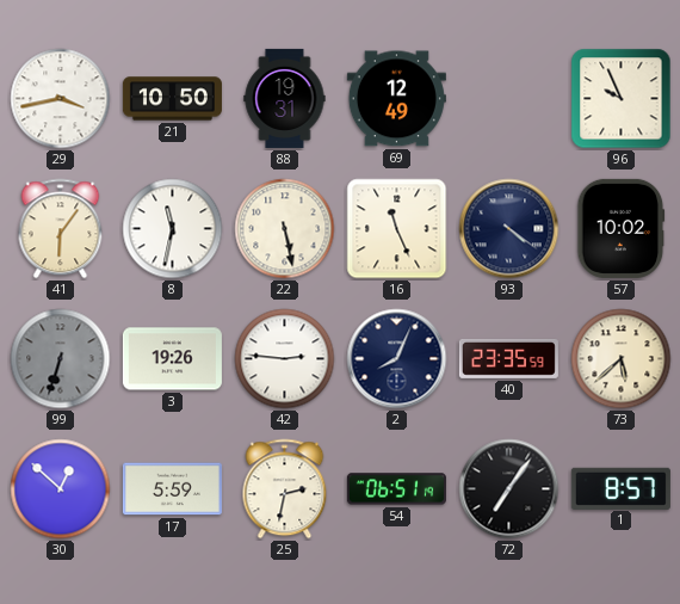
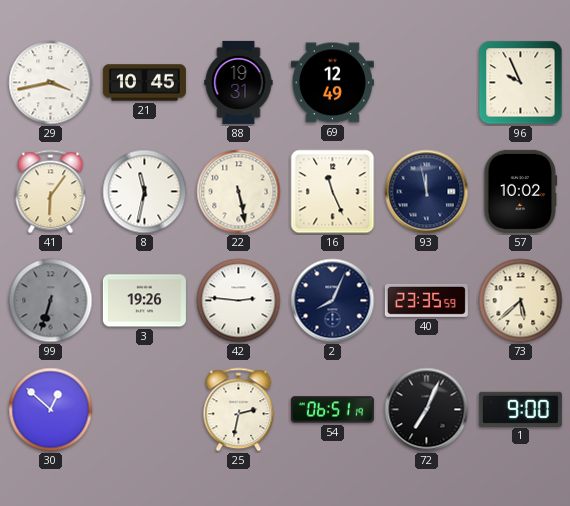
21: 10:50 -> 10:45 (144, 83)
93: 4:21 -> 11:58 (427, 192)
17: 5:59 -> none (172, 489)
72: 7:06 -> 7:04 (427, 410)
1: 8:57 -> 9:00 (520, 409)
